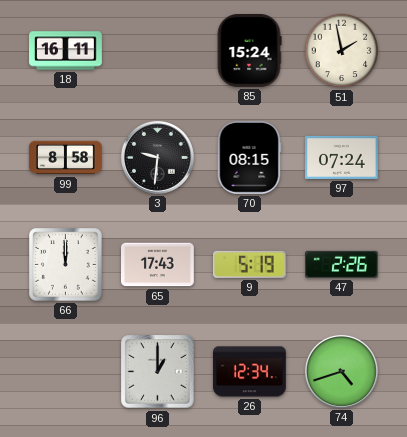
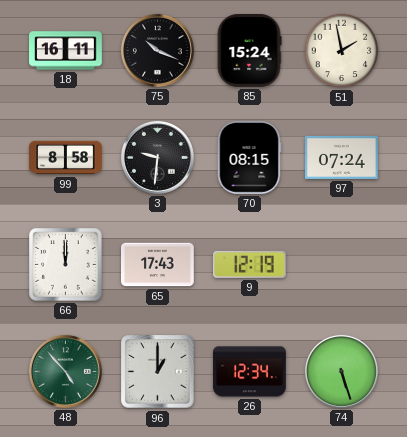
75: none -> 10:19 (157, 50)
9: 5:19 -> 12:19 (249, 264)
47: 2:26 -> none (342, 264)
48: none -> 4:53 (65, 371)
74: 4:42 -> 5:27 (341, 371)
